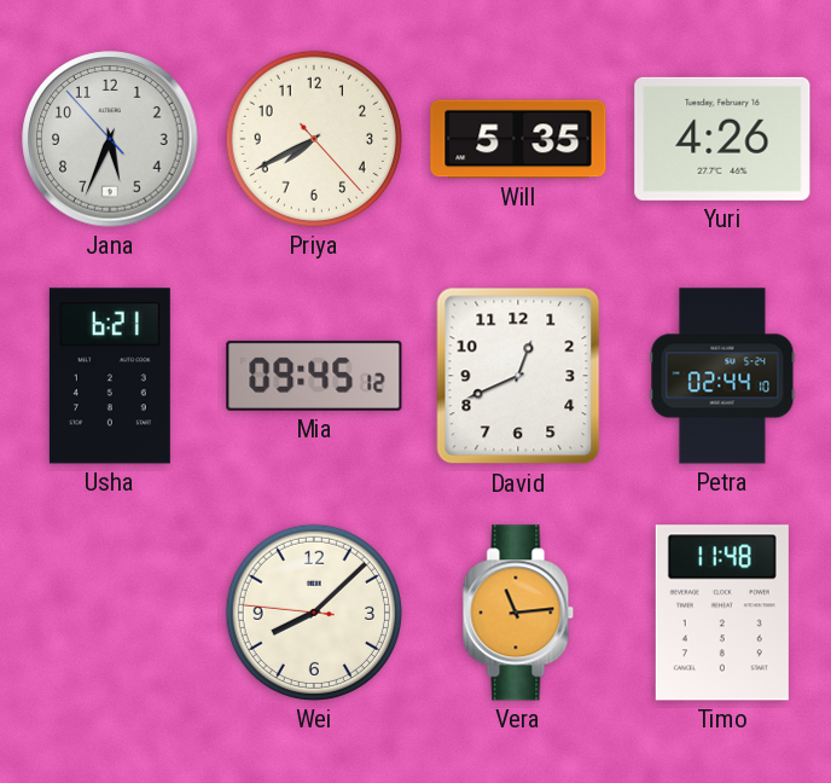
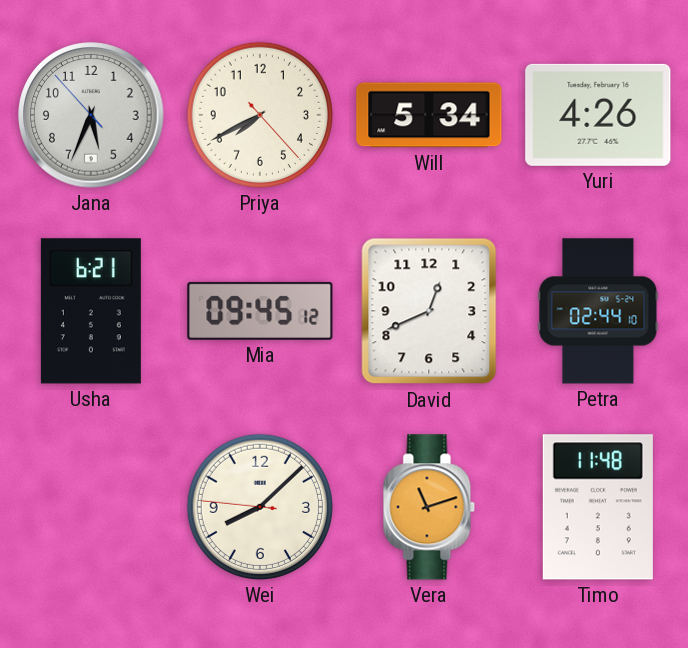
Will: 5:35 -> 5:34 (429, 115)
Vera: 11:14 -> 11:12 (429, 507)
